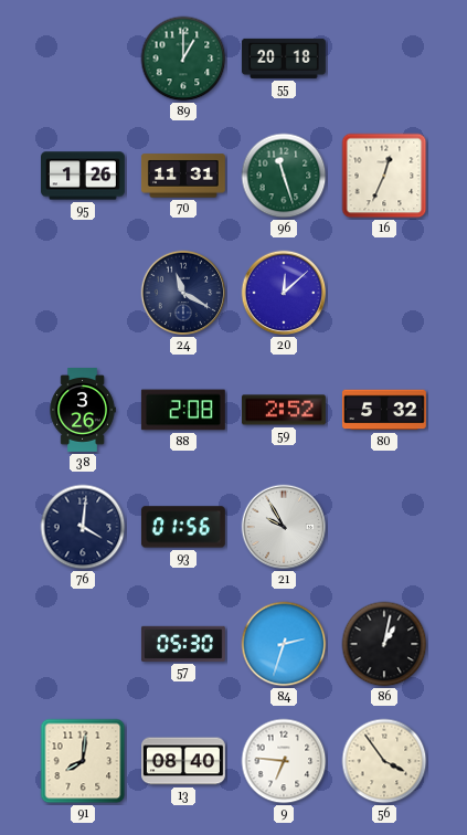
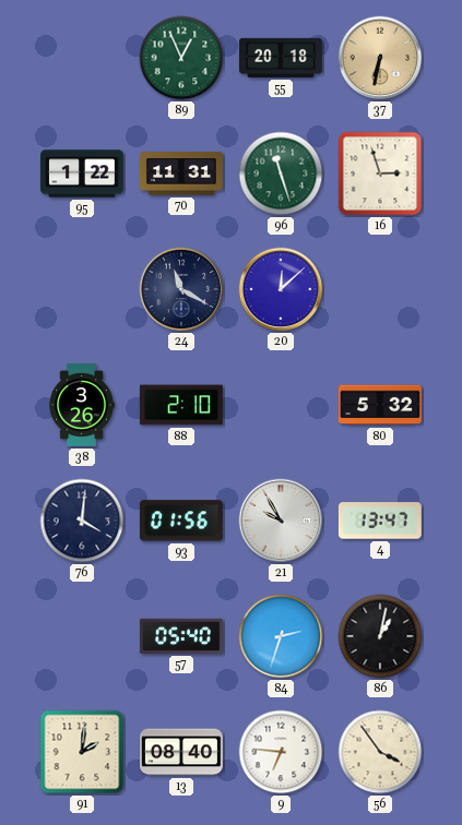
89: 1:00 -> 12:56 (181, 58)
37: none -> 6:32 (380, 58)
95: 1:26 -> 1:22 (83, 174)
16: 12:34 -> 2:57 (380, 174)
88: 2:08 -> 2:10 (181, 405)
59: 2:52 -> none (284, 410)
4: none -> 13:47 (380, 521)
57: 05:30 -> 05:40 (181, 636)
91: 8:01 -> 2:01 (82, 752)
